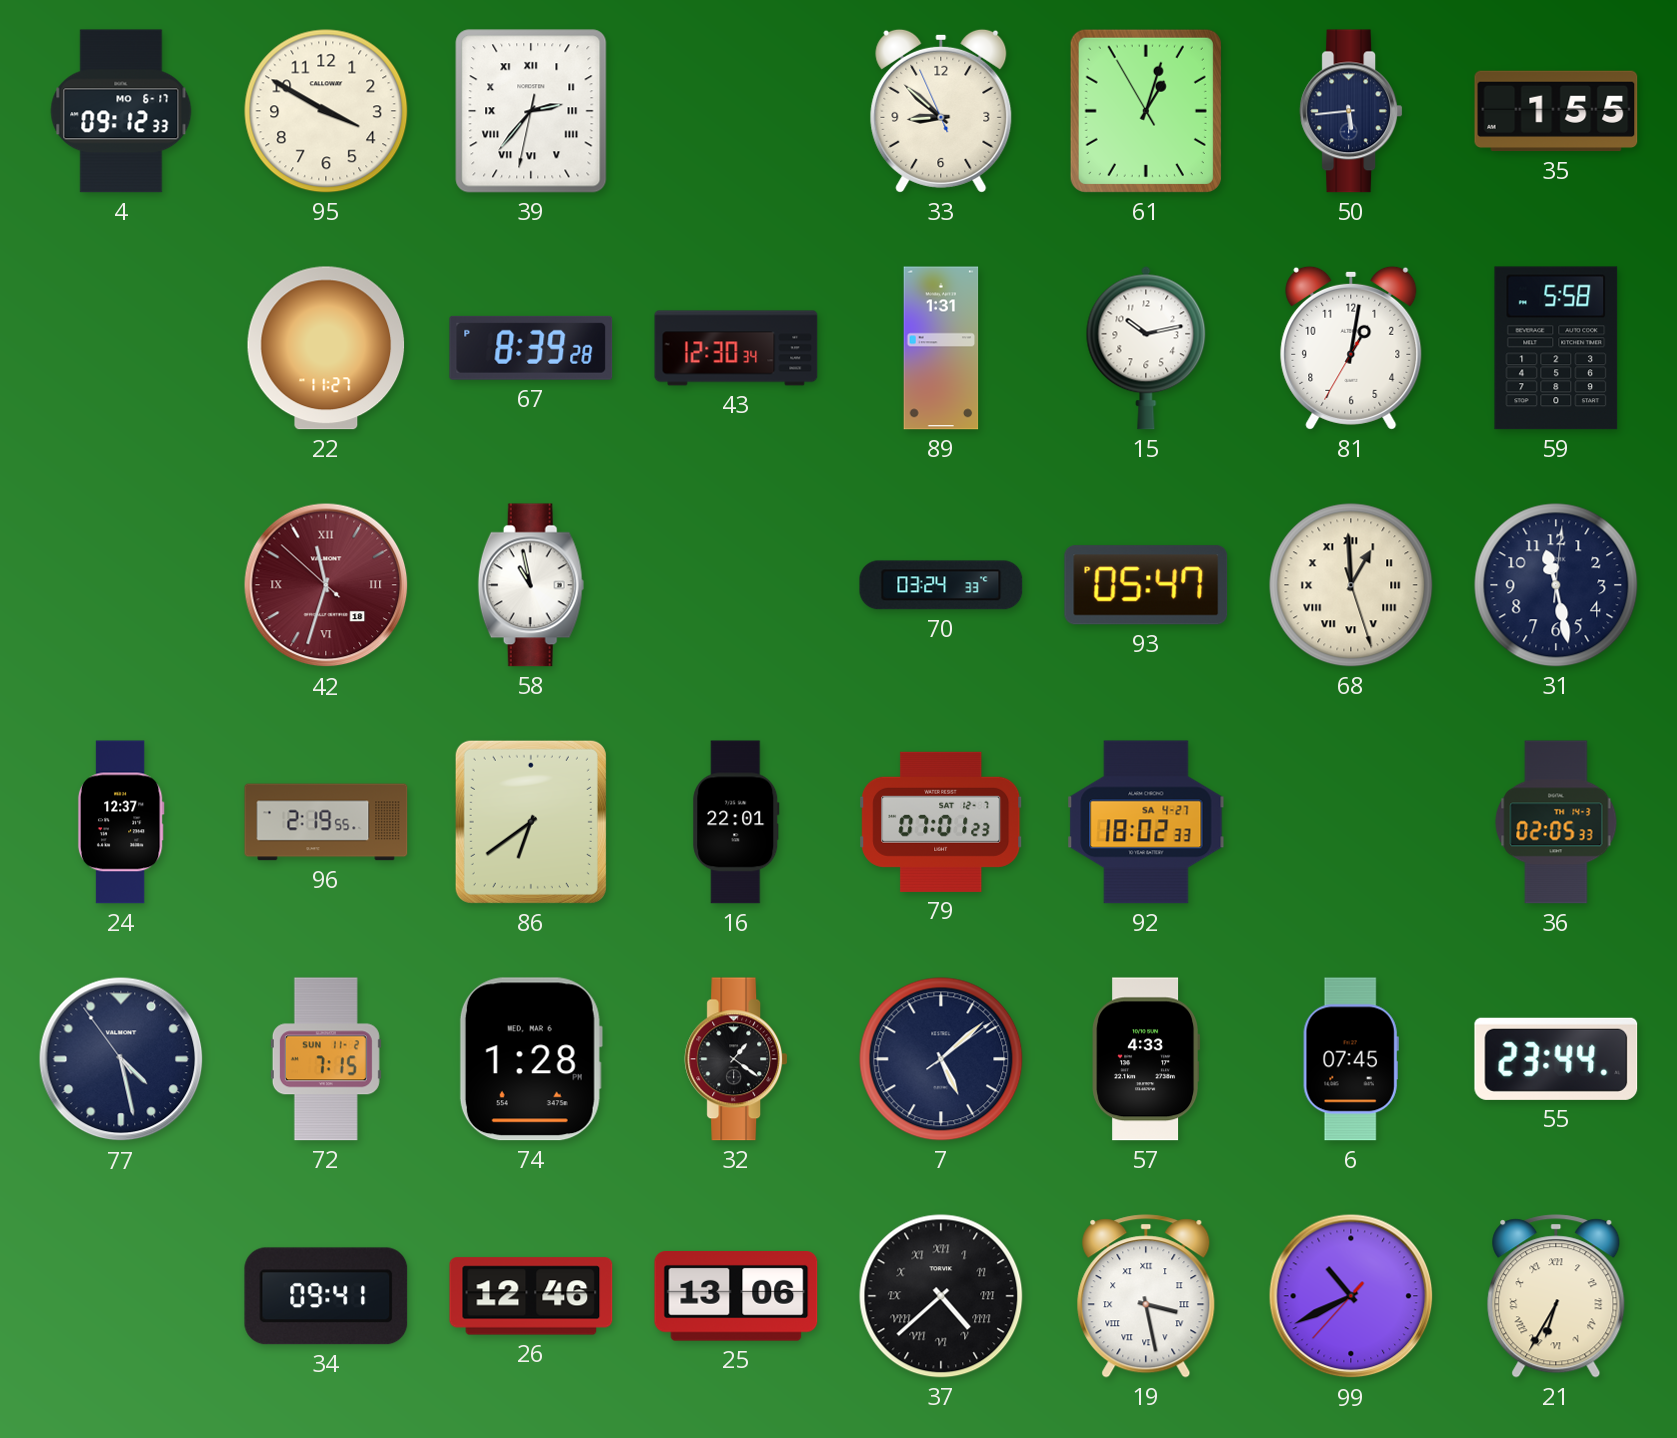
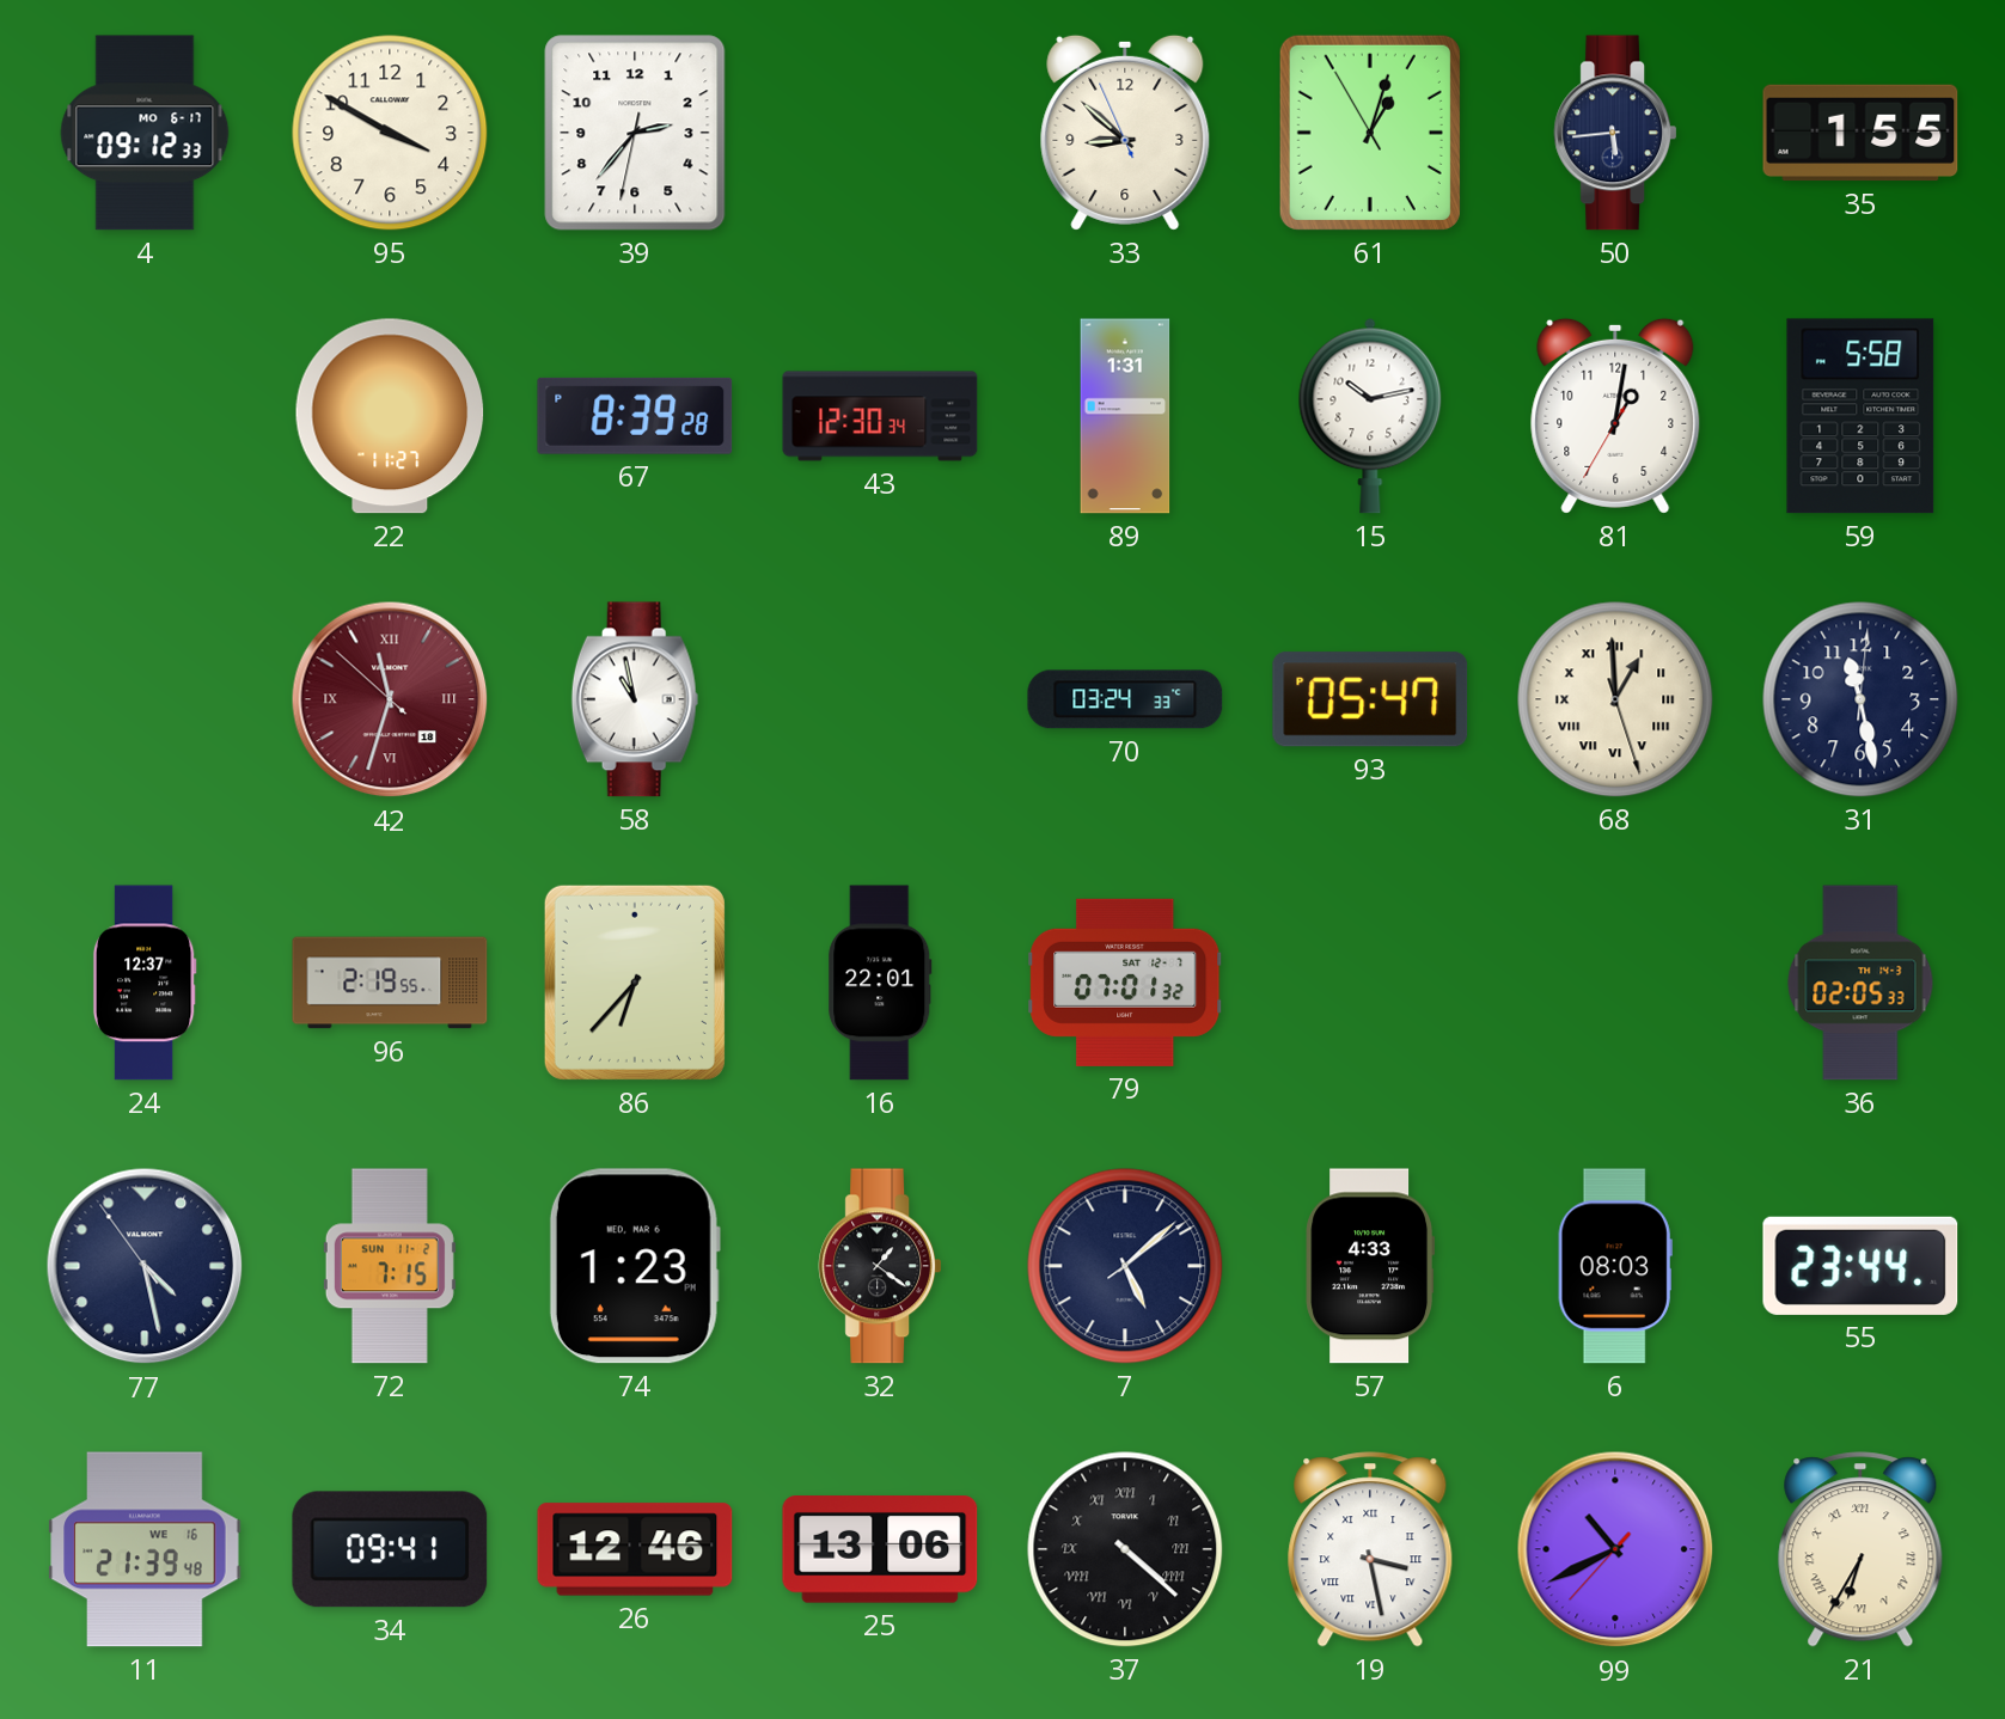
39 numerals: Roman -> Arabic (635, 133)
86: 6:39 -> 6:37 (635, 983)
79: 07:01:23 -> 07:01:32 (1125, 983)
92: 18:02 -> none (1146, 822)
74: 1:28 -> 1:23 (635, 1266)
6: 07:45 -> 08:03 (1615, 1266)
11: none -> 21:39 (145, 1549)
37: 4:38 -> 4:22 (1125, 1549)
